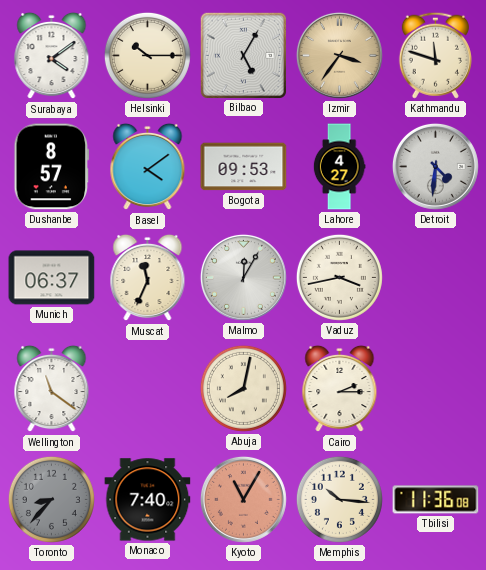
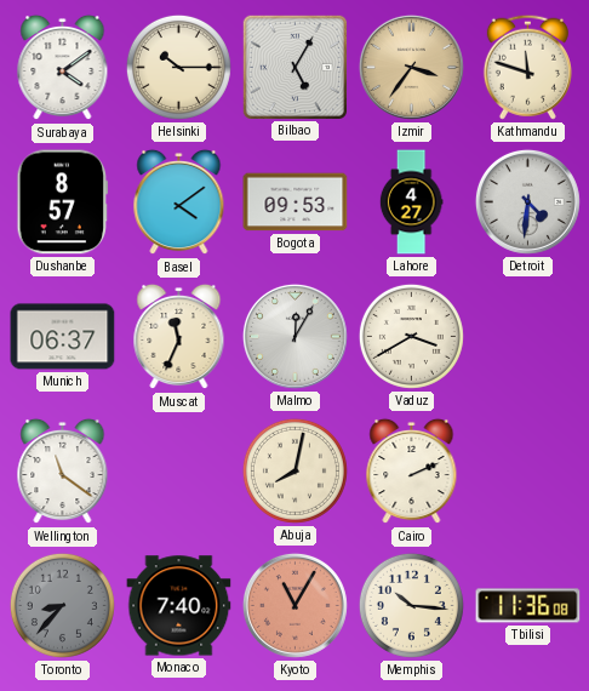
Vaduz: 3:43 -> 3:40 (411, 336)
Cairo: 2:15 -> 2:11 (412, 472)
